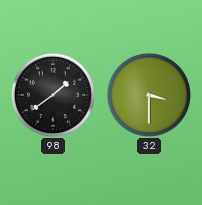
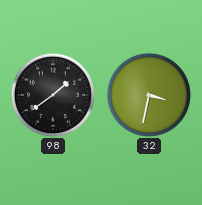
32: 3:30 -> 3:32 (149, 95)
